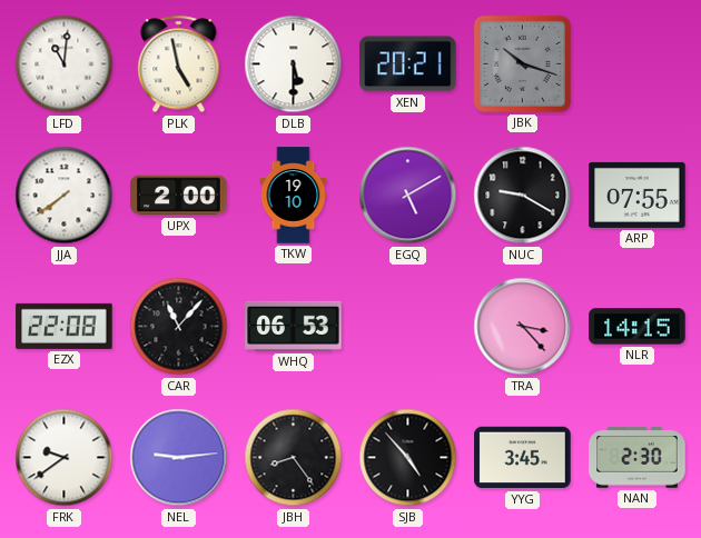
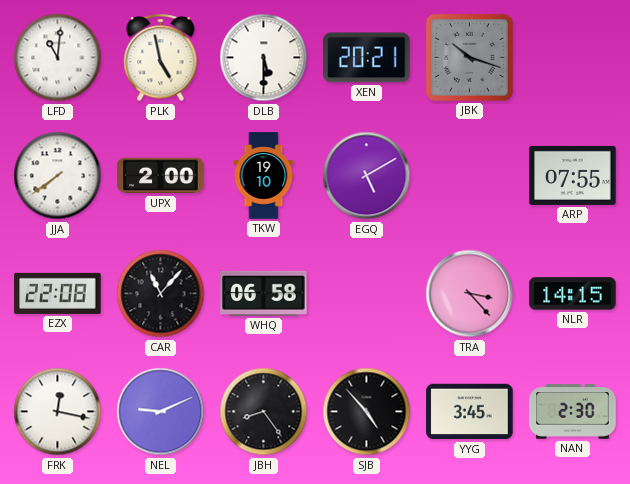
NUC: 9:20 -> none (523, 196)
WHQ: 06:53 -> 06:58 (264, 293)
FRK: 9:39 -> 12:17 (58, 412)
NEL: 9:14 -> 9:11 (161, 412)
